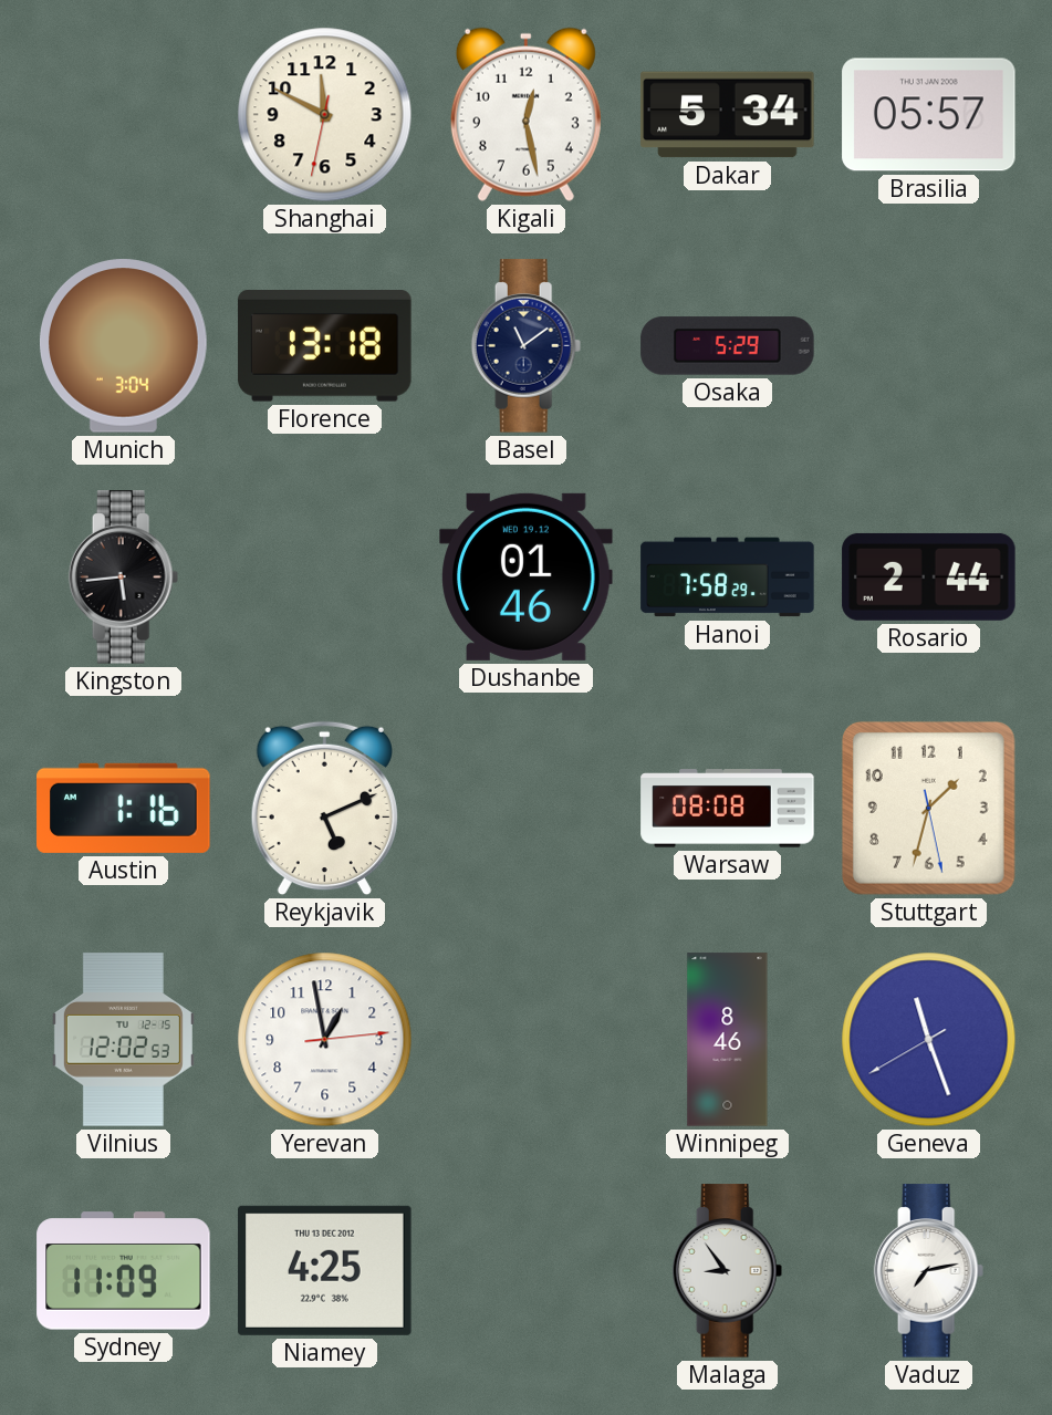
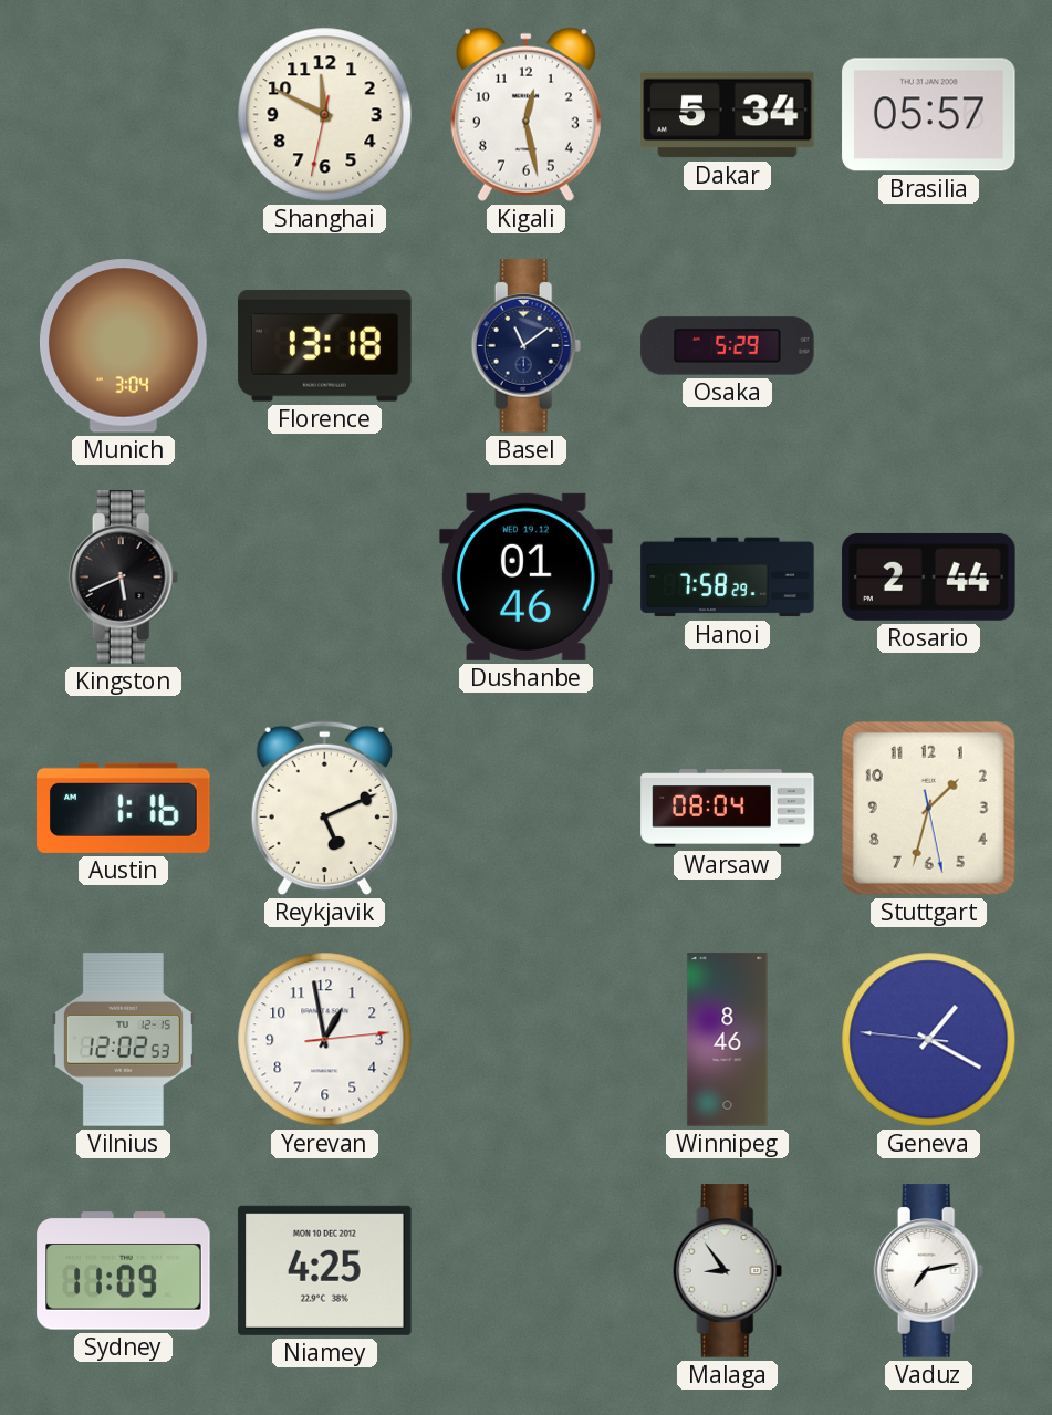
Kingston: 5:44 -> 5:41 (124, 578)
Warsaw: 08:08 -> 08:04 (728, 809)
Geneva: 11:26 -> 1:19 (929, 1040)
Niamey date: THU 13 DEC 2012 -> MON 10 DEC 2012 (325, 1270)
